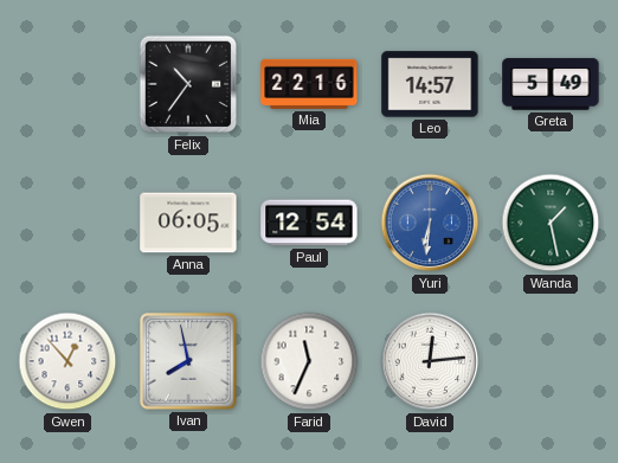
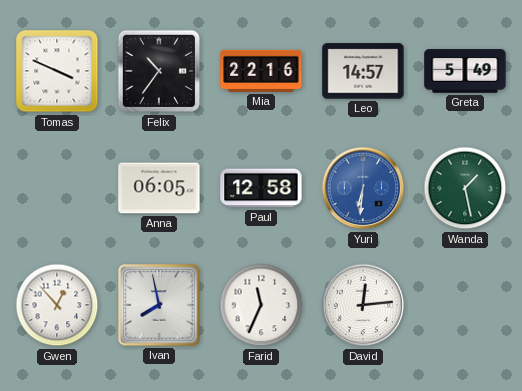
Tomas: none -> 3:49 (57, 71)
Paul: 12:54 -> 12:58 (261, 188)
